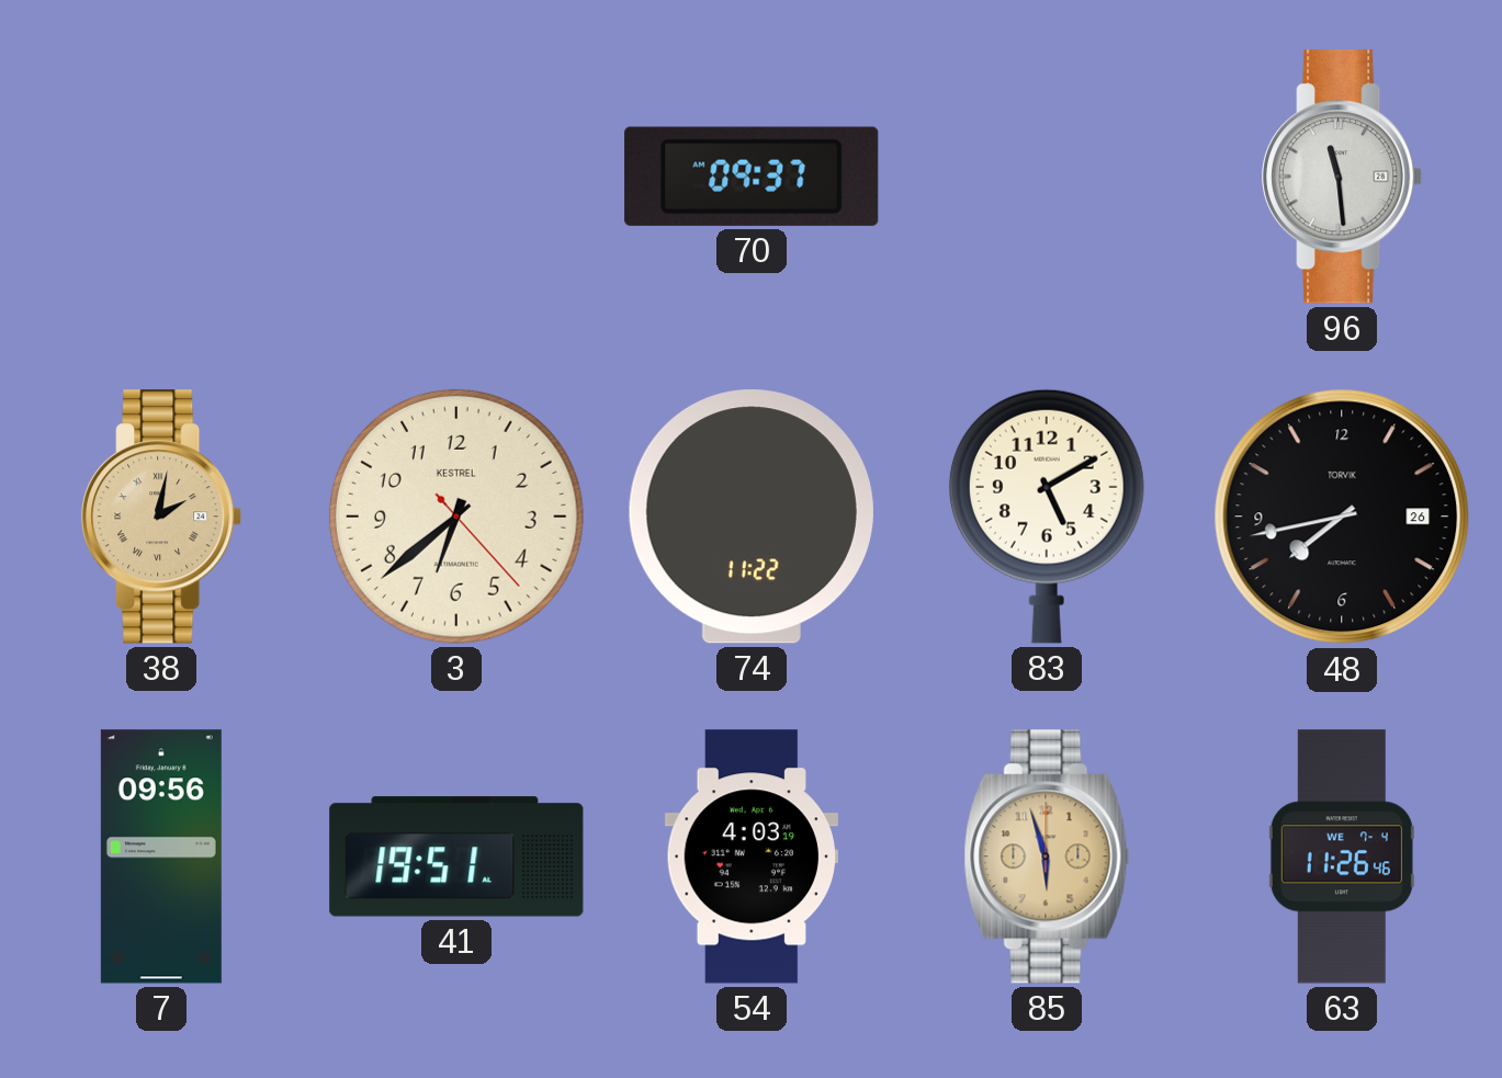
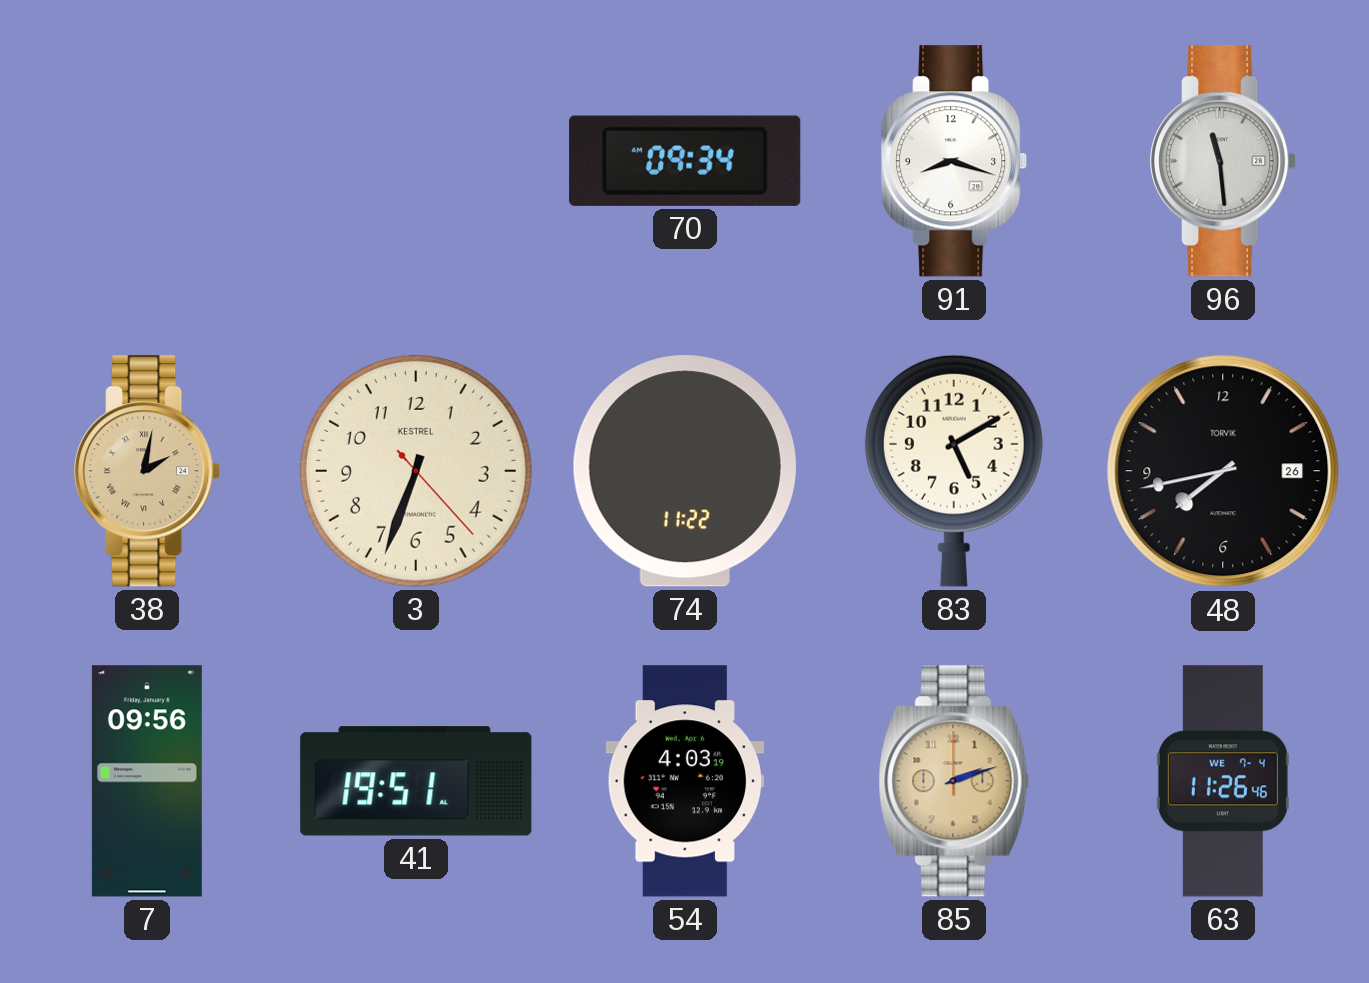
70: 09:37 -> 09:34 (685, 161)
91: none -> 8:18 (955, 161)
3: 6:38 -> 6:33 (416, 471)
85: 5:57 -> 2:12 (954, 781)
